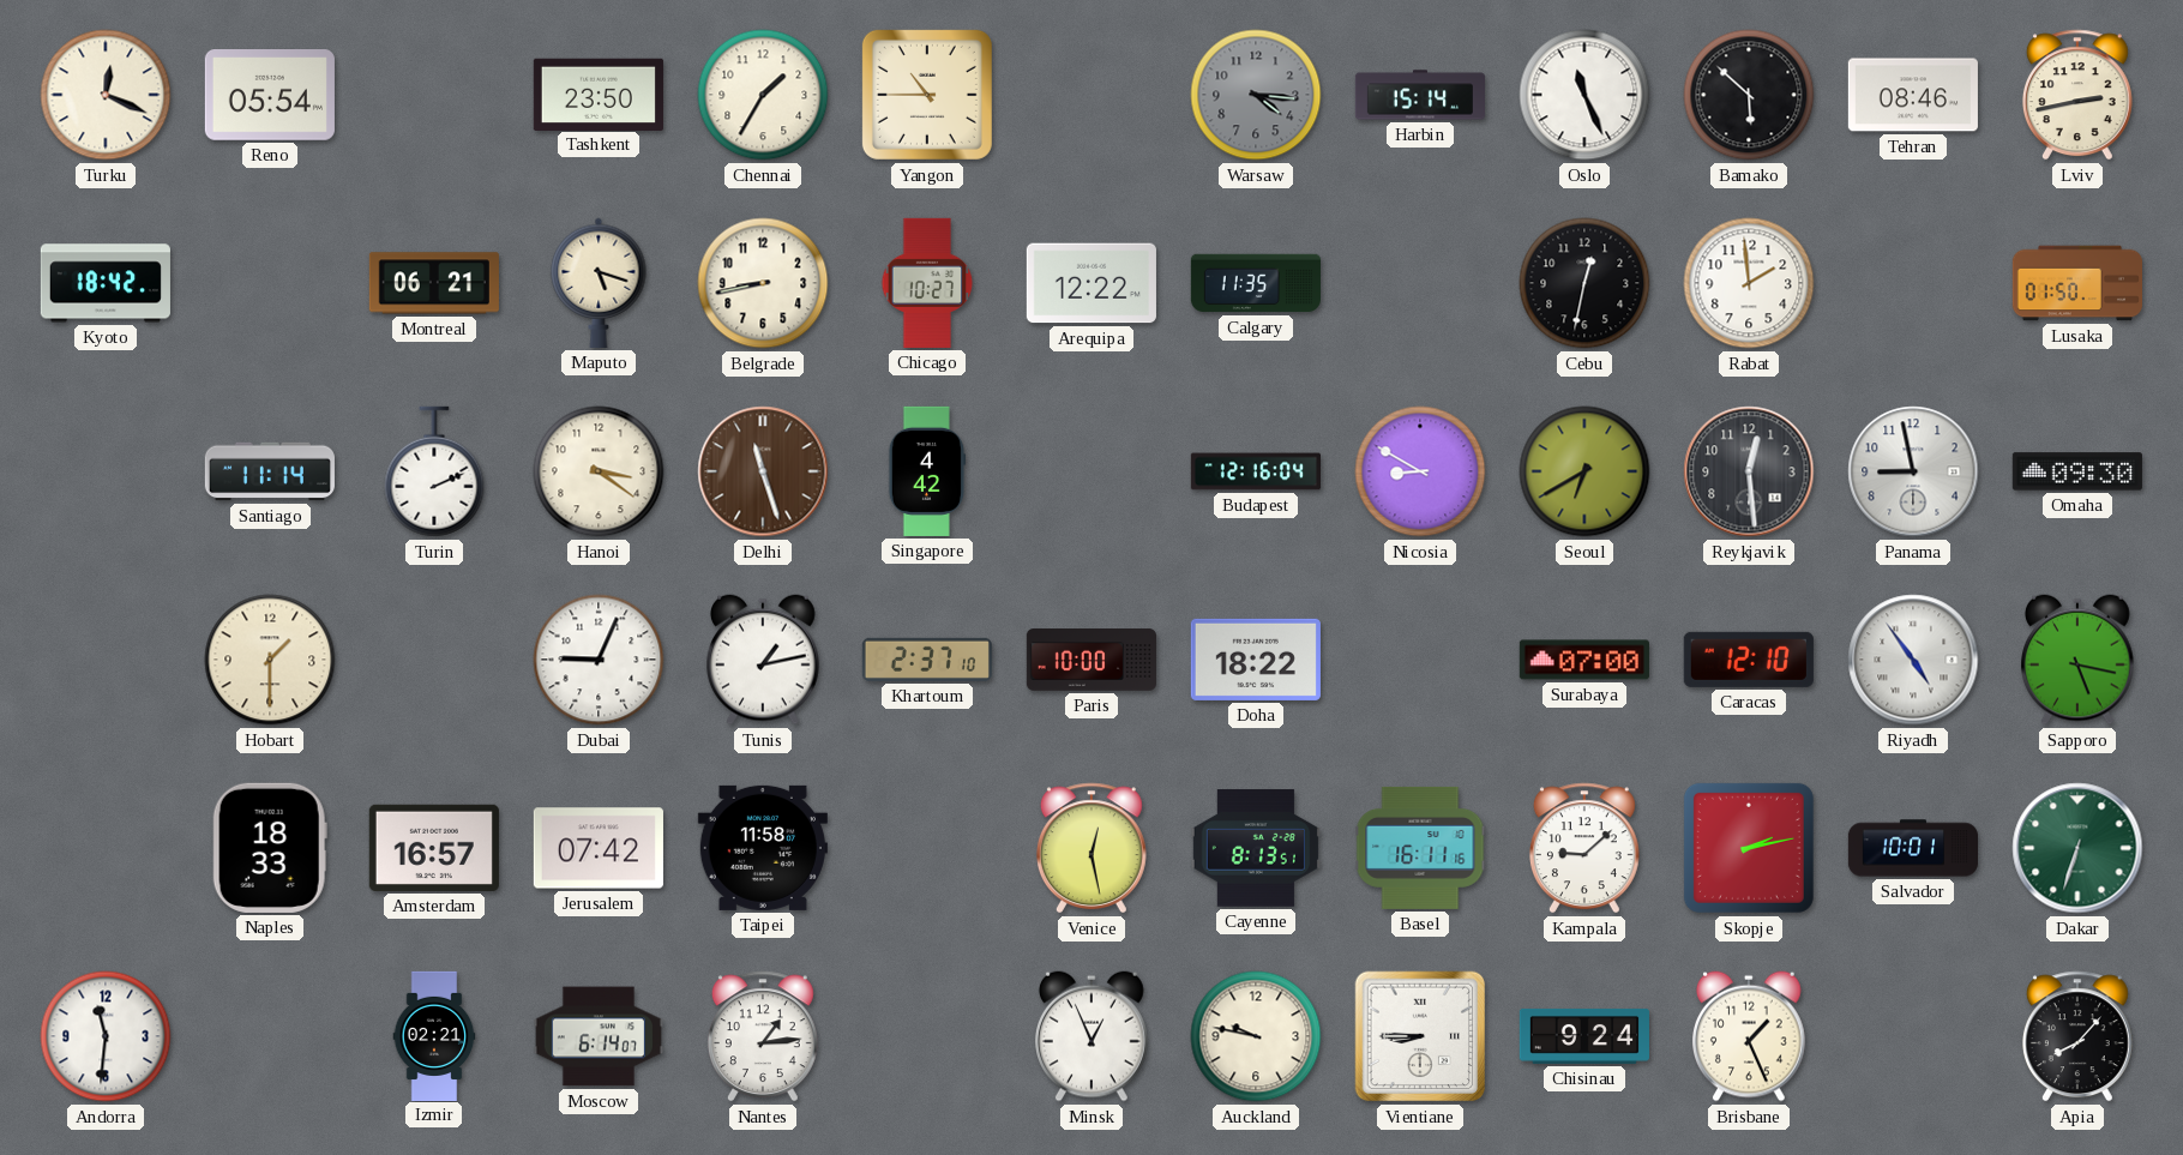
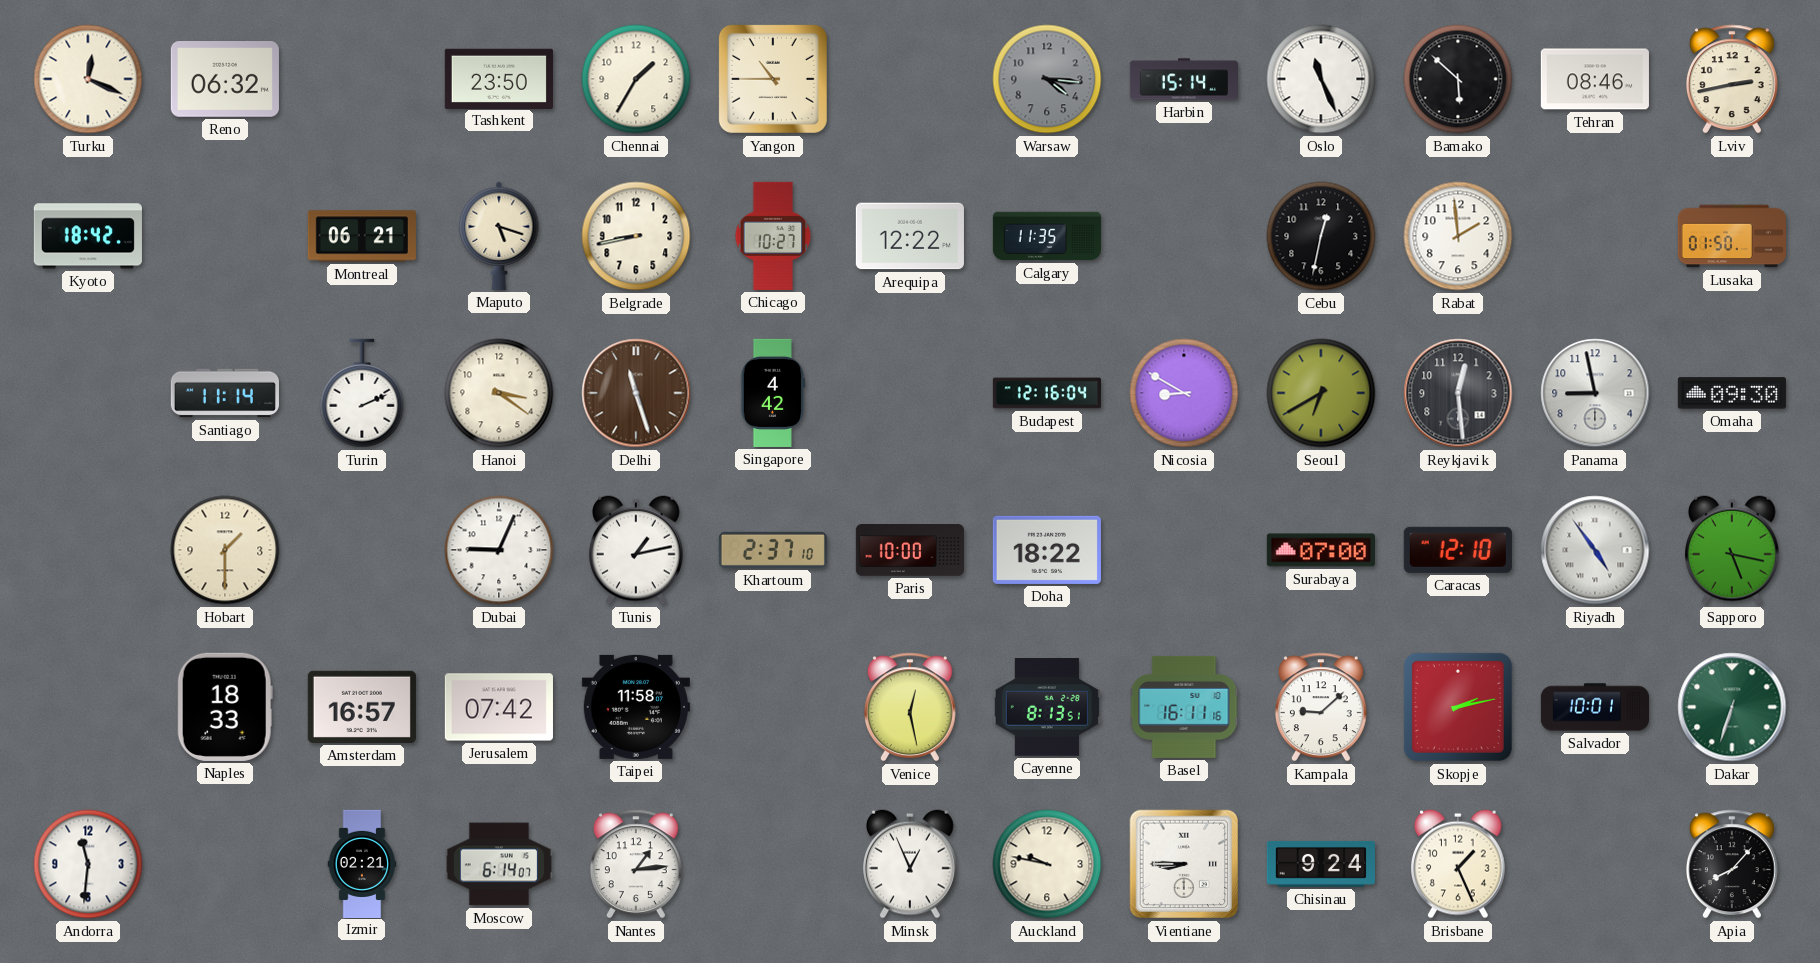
Reno: 05:54 -> 06:32 (225, 80)
